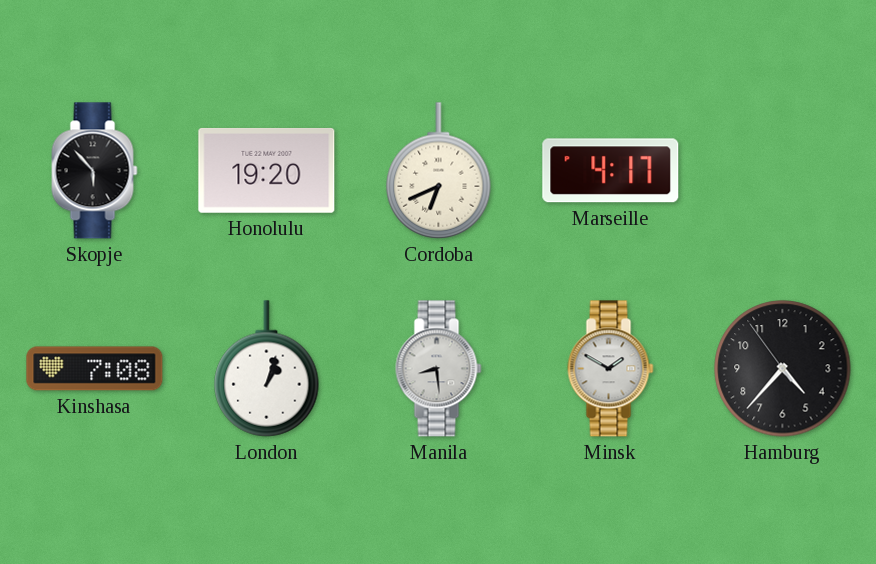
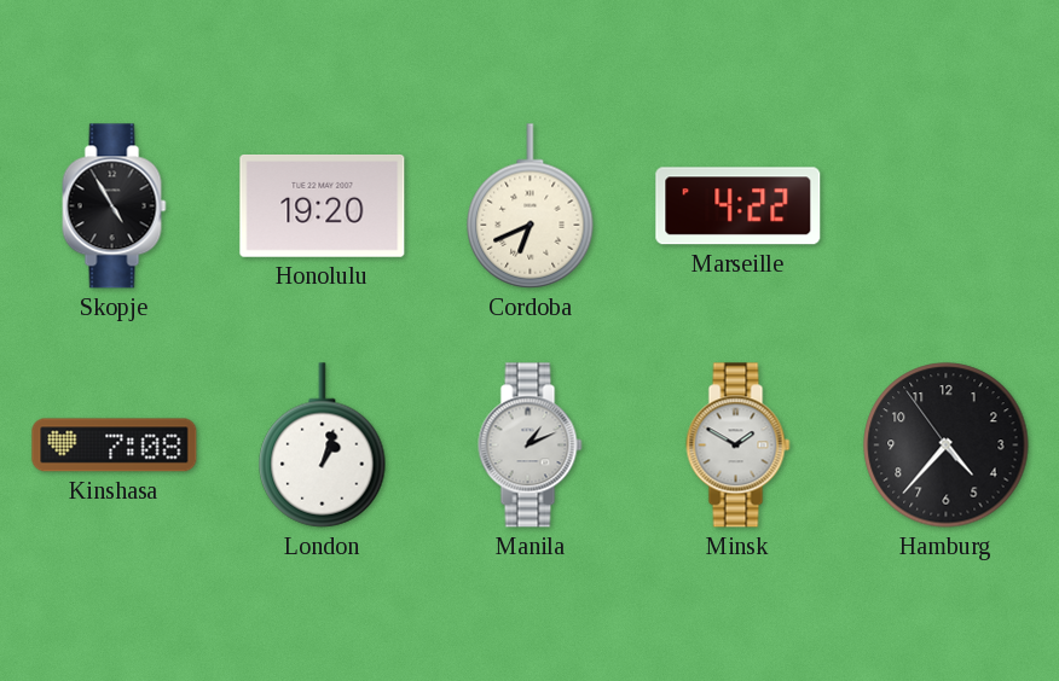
Skopje: 5:53 -> 4:55 (115, 206)
Marseille: 4:17 -> 4:22 (739, 206)
Manila: 8:29 -> 1:11 (531, 446)
